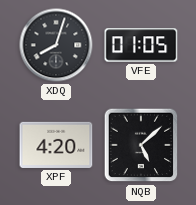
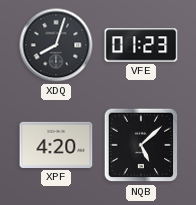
VFE: 01:05 -> 01:23 (141, 45)
